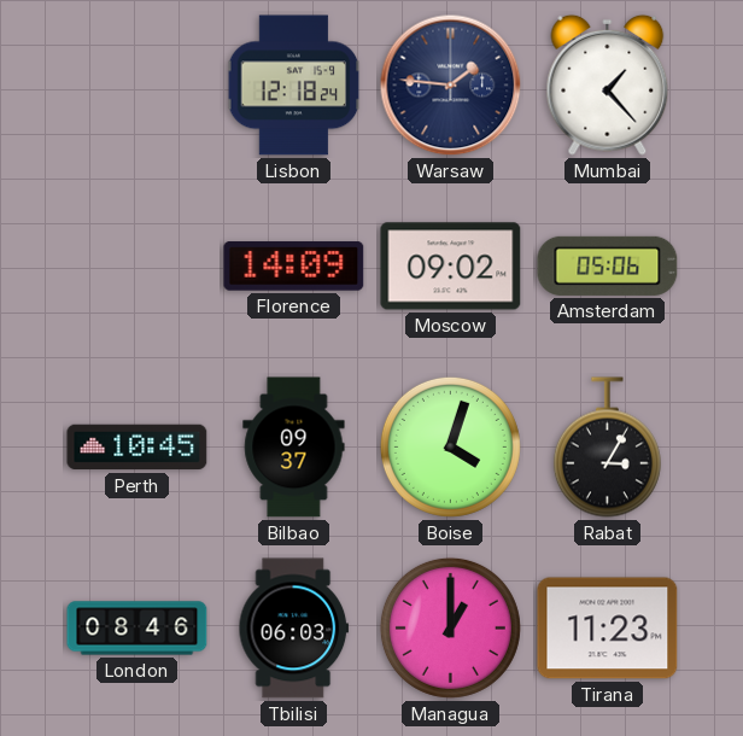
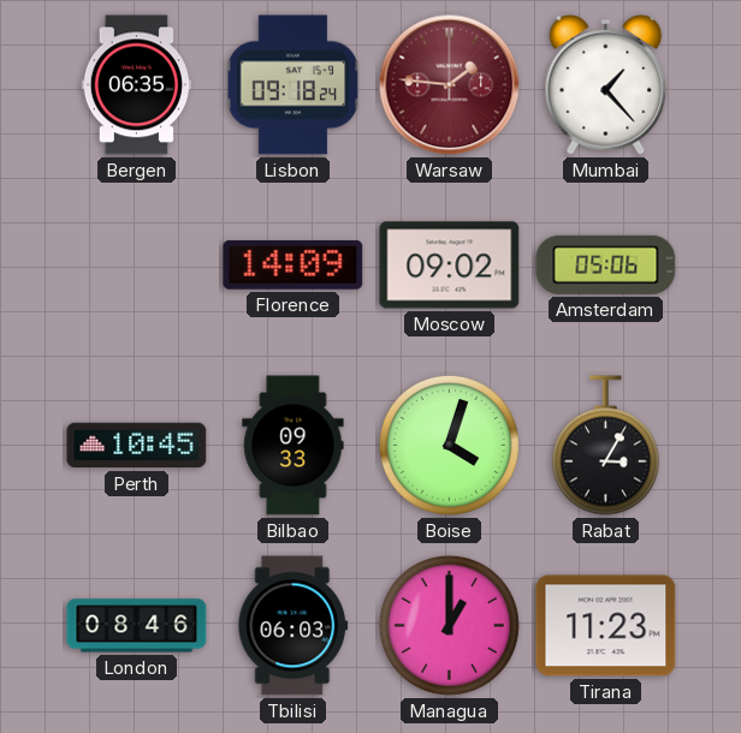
Bergen: none -> 06:35 (136, 85)
Lisbon: 12:18 -> 09:18 (294, 85)
Warsaw dial: navy -> burgundy (450, 85)
Bilbao: 09:37 -> 09:33 (294, 446)
